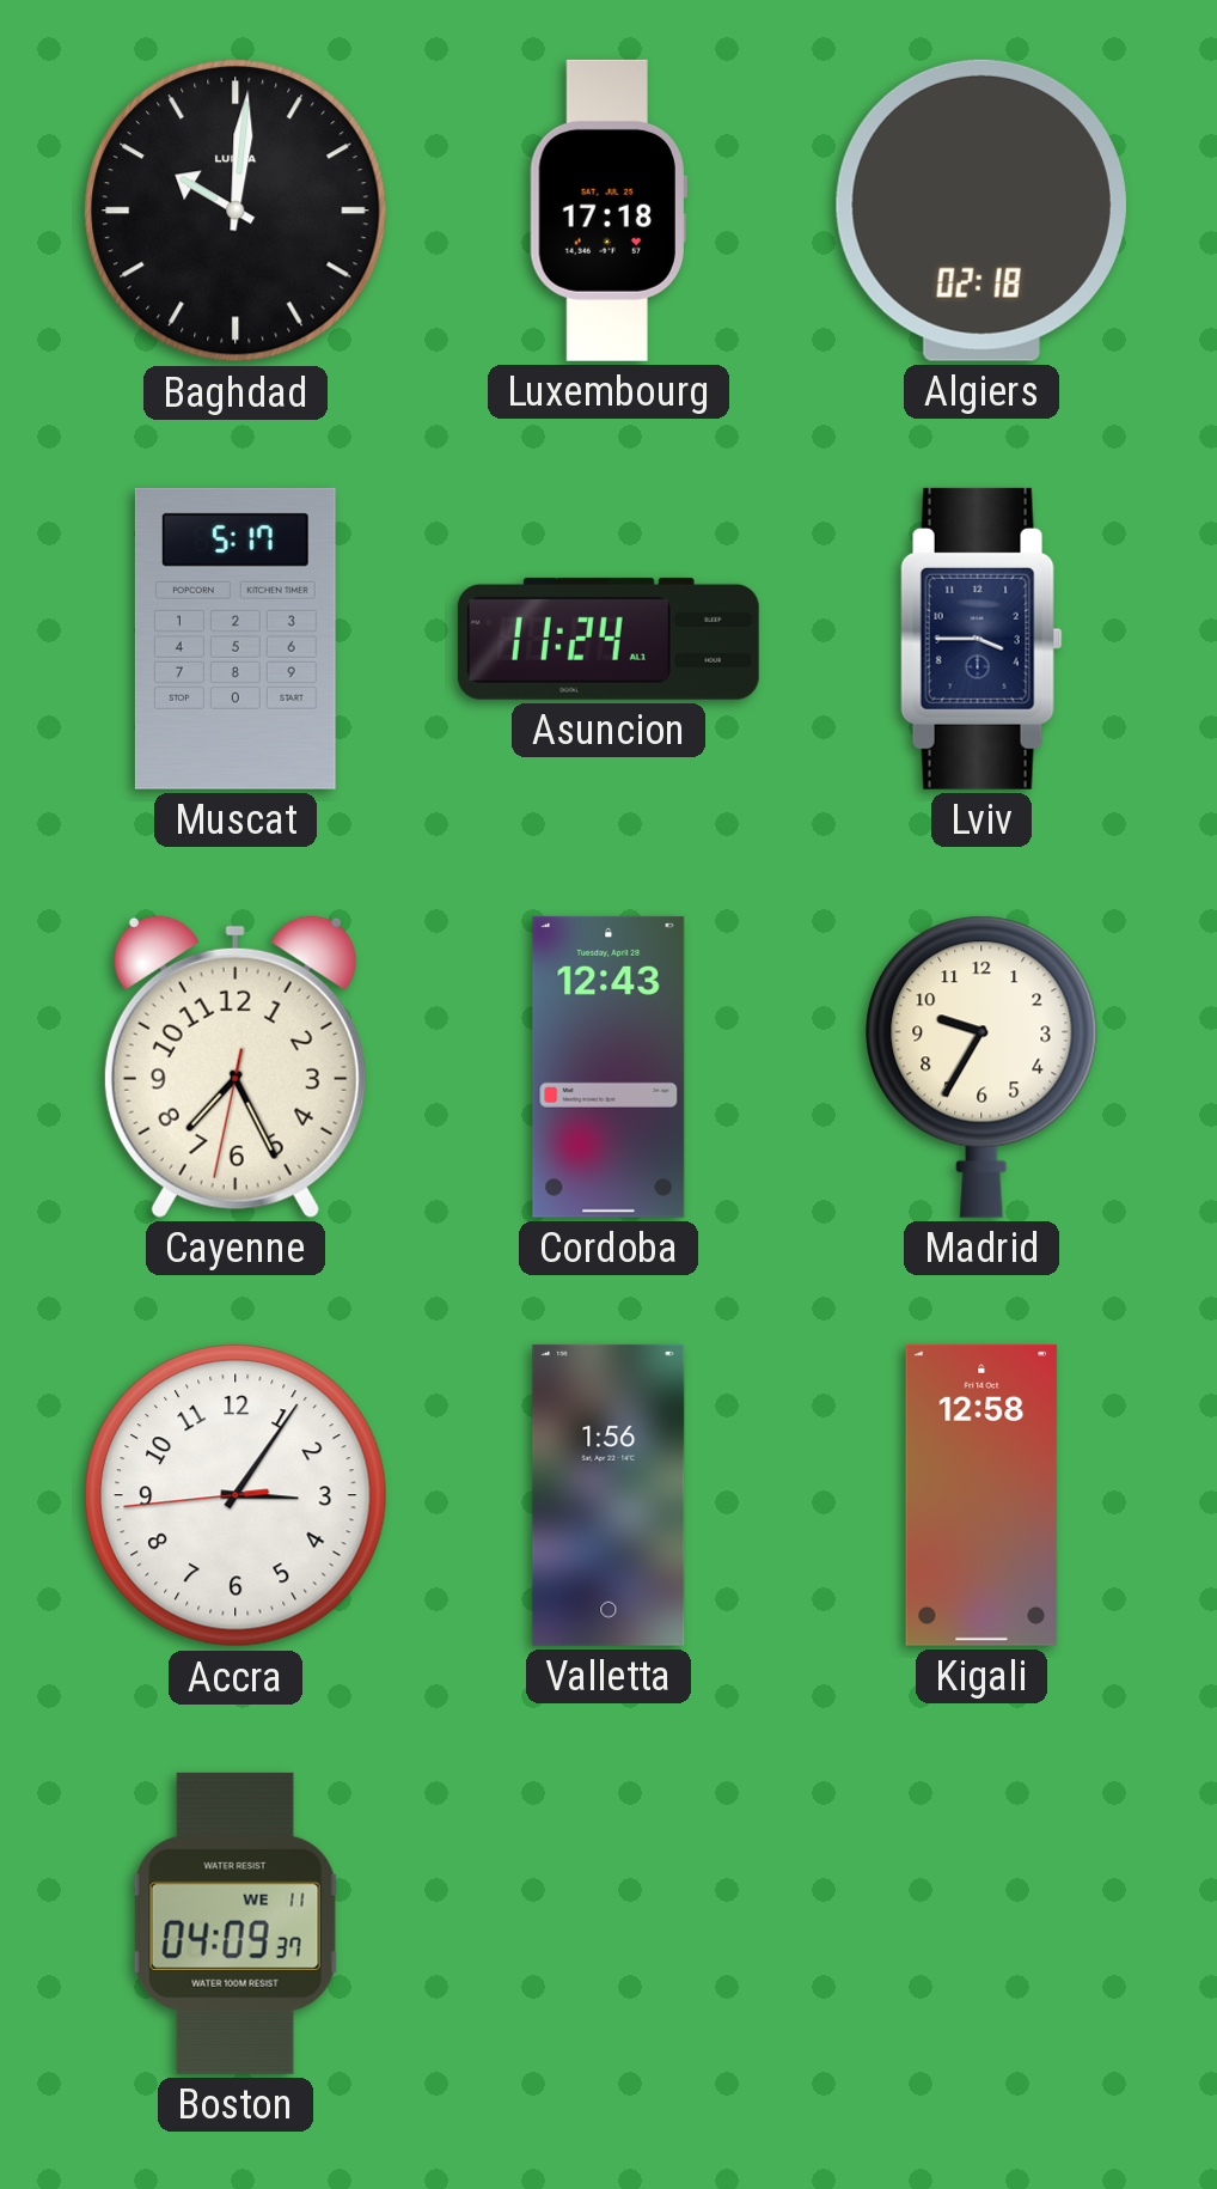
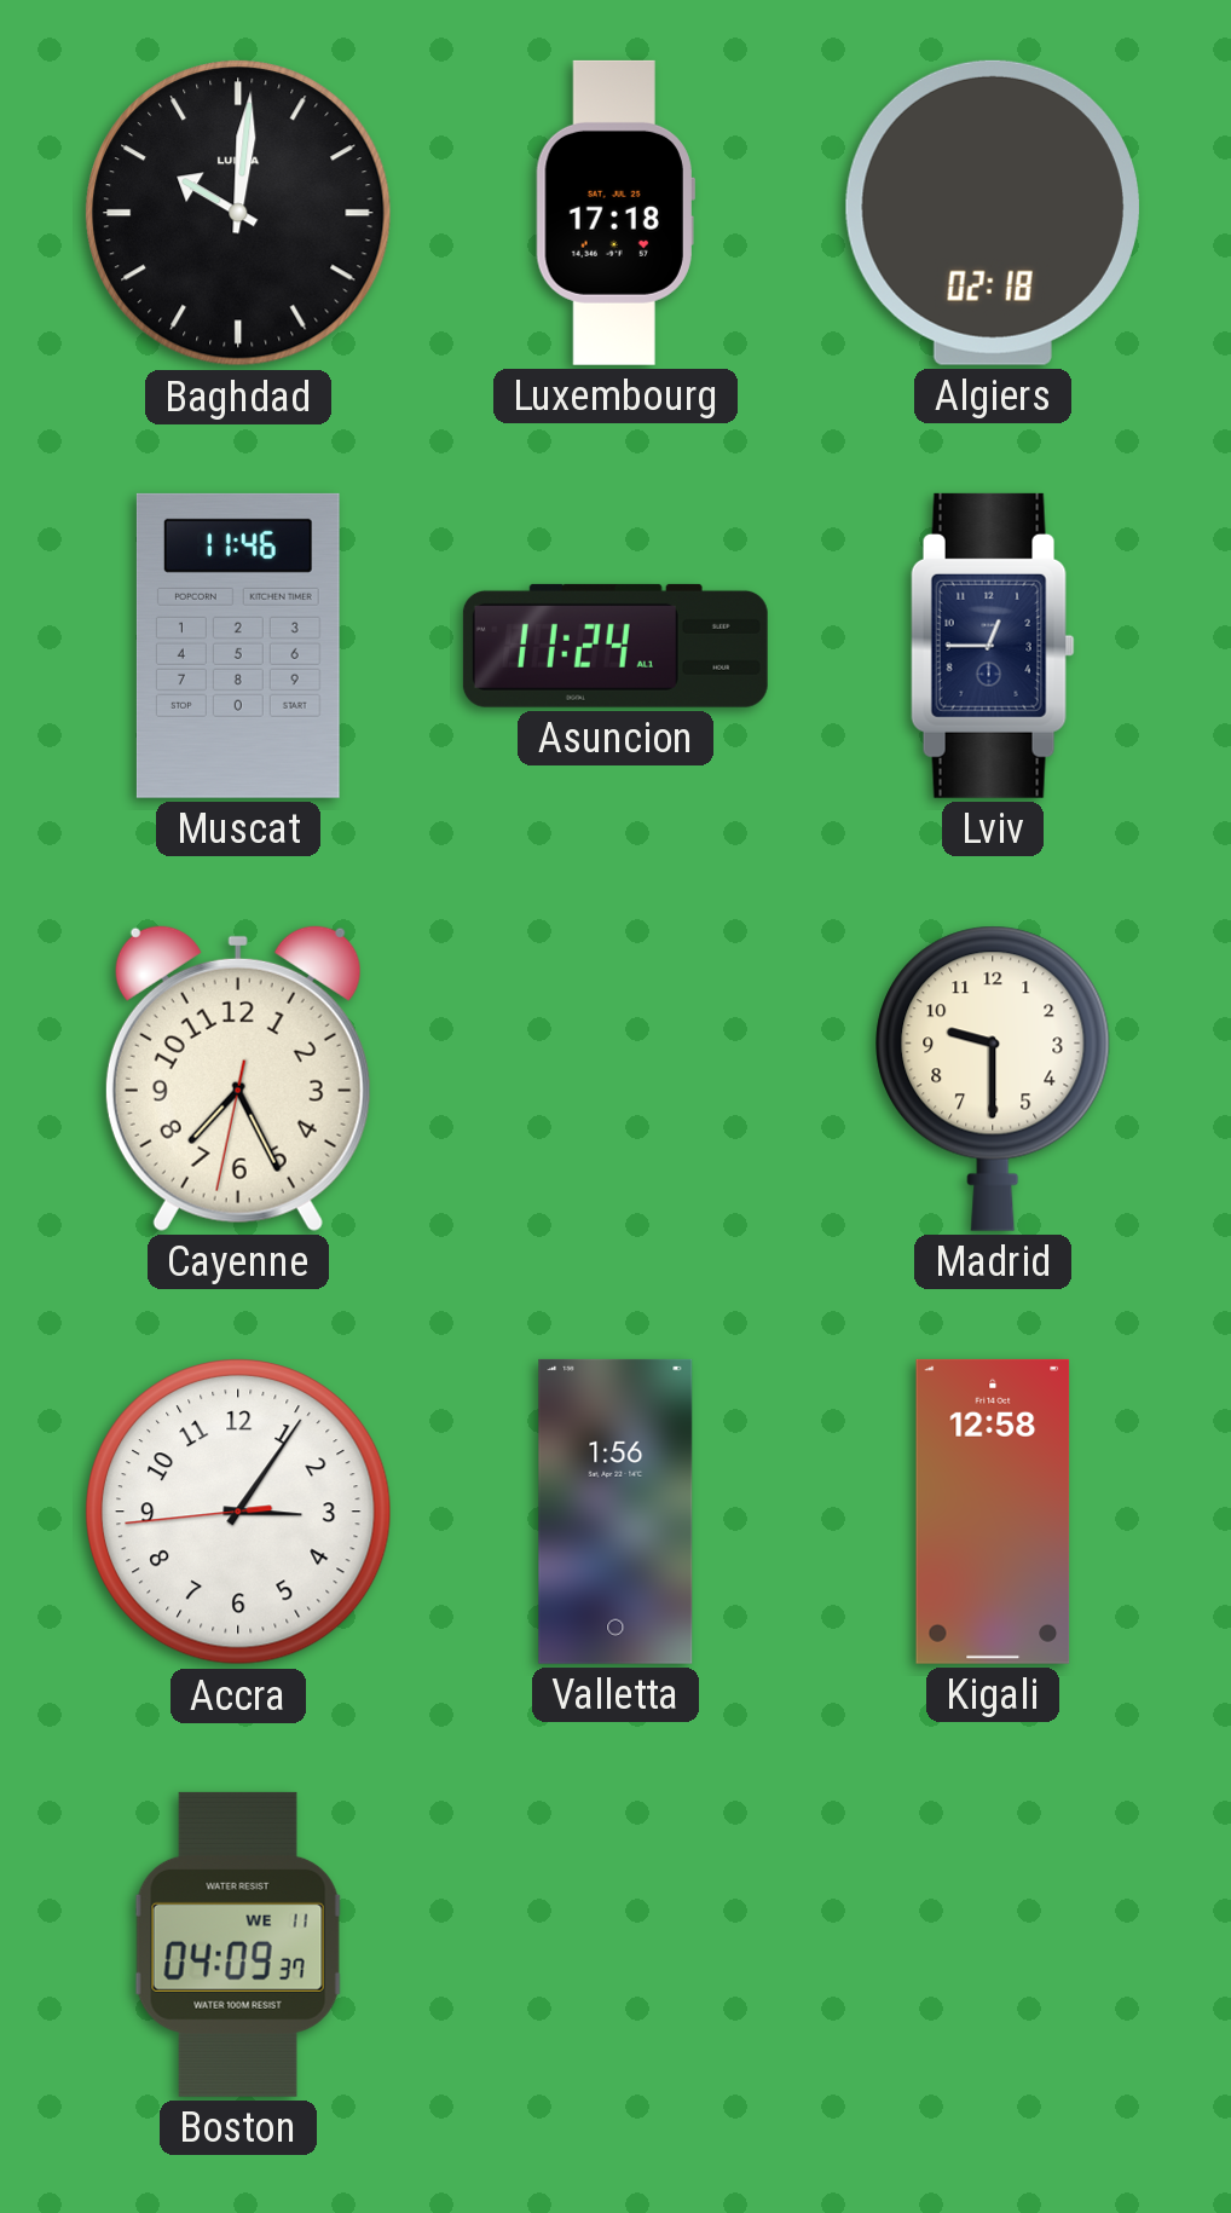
Muscat: 5:17 -> 11:46 (238, 646)
Lviv: 3:45 -> 12:45 (993, 646)
Cordoba: 12:43 -> none (608, 1067)
Madrid: 9:35 -> 9:30 (993, 1079)
